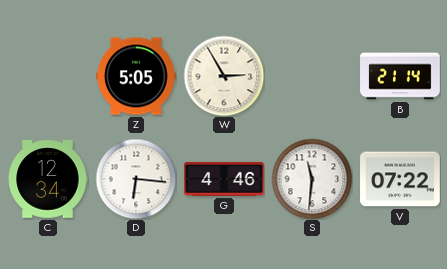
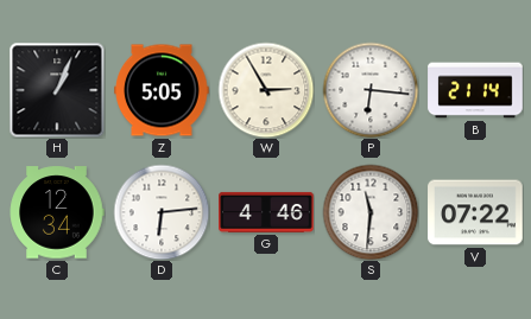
H: none -> 1:04 (57, 90)
P: none -> 6:16 (371, 90)
D: 6:16 -> 6:14 (162, 212)
